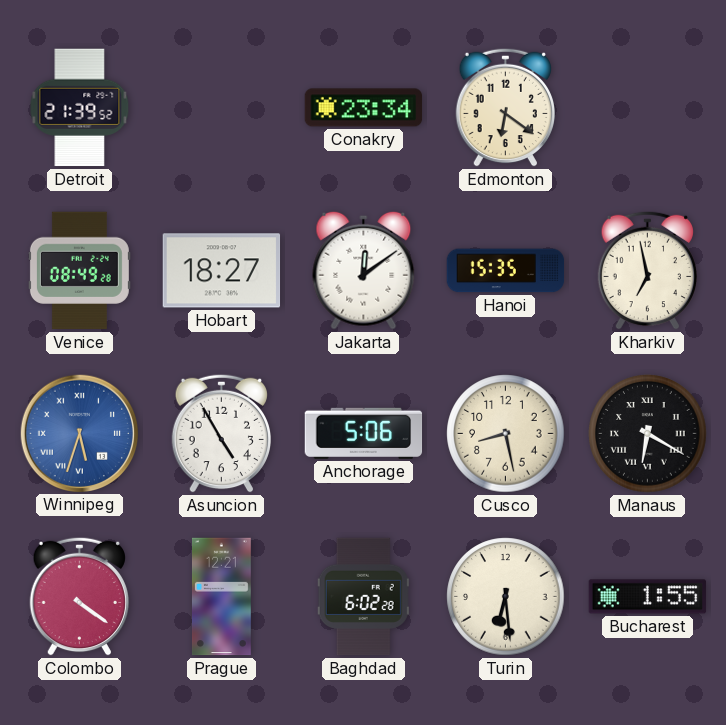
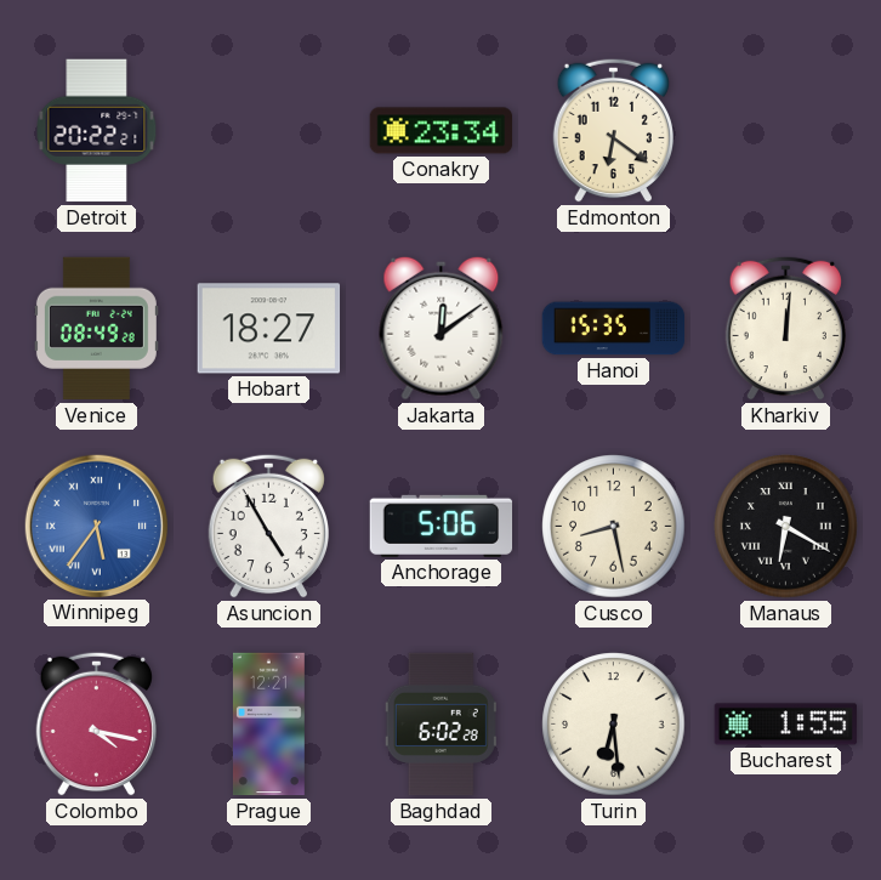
Detroit: 21:39 -> 20:22 (97, 131)
Kharkiv: 6:58 -> 12:01 (785, 328)
Winnipeg: 5:33 -> 5:36 (96, 526)
Colombo: 4:21 -> 4:17 (96, 723)
